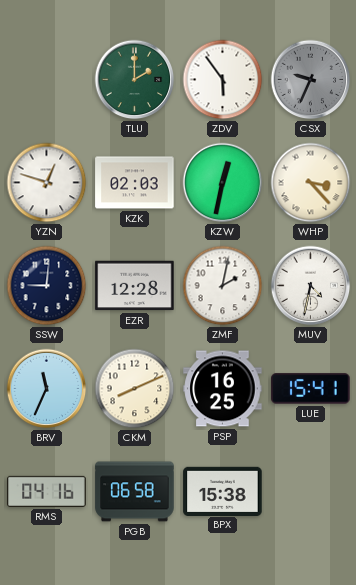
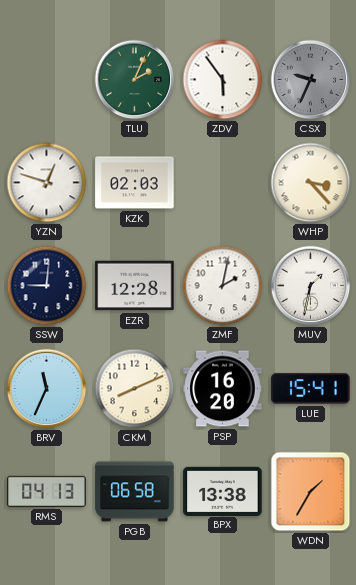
TLU: 2:00 -> 2:04 (135, 80)
KZW: 12:32 -> none (223, 183)
MUV: 4:32 -> 1:32 (311, 286)
PSP: 16:25 -> 16:20 (223, 389)
RMS: 04:16 -> 04:13 (47, 491)
BPX: 15:38 -> 13:38 (223, 491)
WDN: none -> 1:35 (311, 492)
